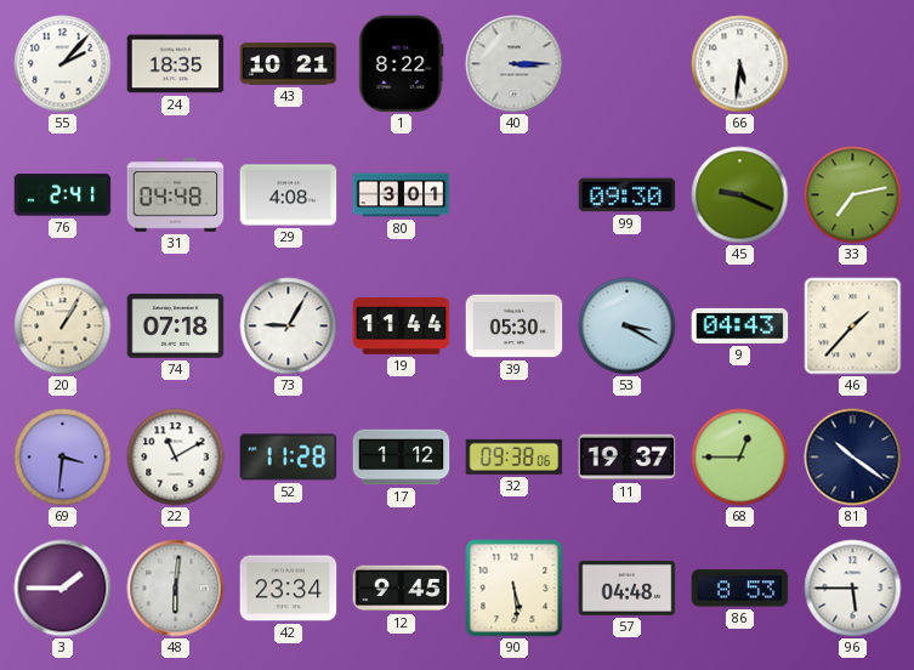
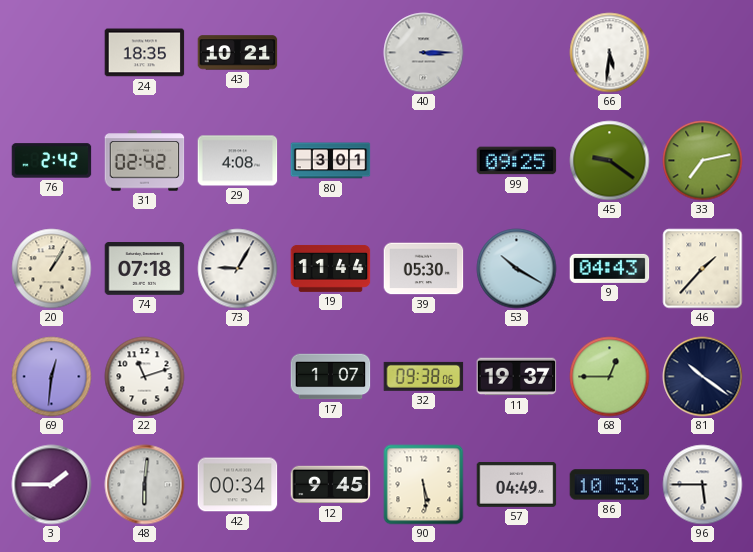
55: 2:07 -> none (63, 64)
1: 8:22 -> none (402, 64)
76: 2:41 -> 2:42 (52, 161)
31: 04:48 -> 02:42 (145, 161)
99: 09:30 -> 09:25 (517, 161)
45: 9:19 -> 9:21 (610, 161)
53: 3:20 -> 10:20 (517, 269)
69: 3:31 -> 12:31 (52, 377)
22: 11:10 -> 11:12 (145, 377)
52: 11:28 -> none (289, 458)
17: 1:12 -> 1:07 (331, 377)
42: 23:34 -> 00:34 (238, 485)
57: 04:48 -> 04:49 (517, 485)
86: 8:53 -> 10:53 (610, 485)
